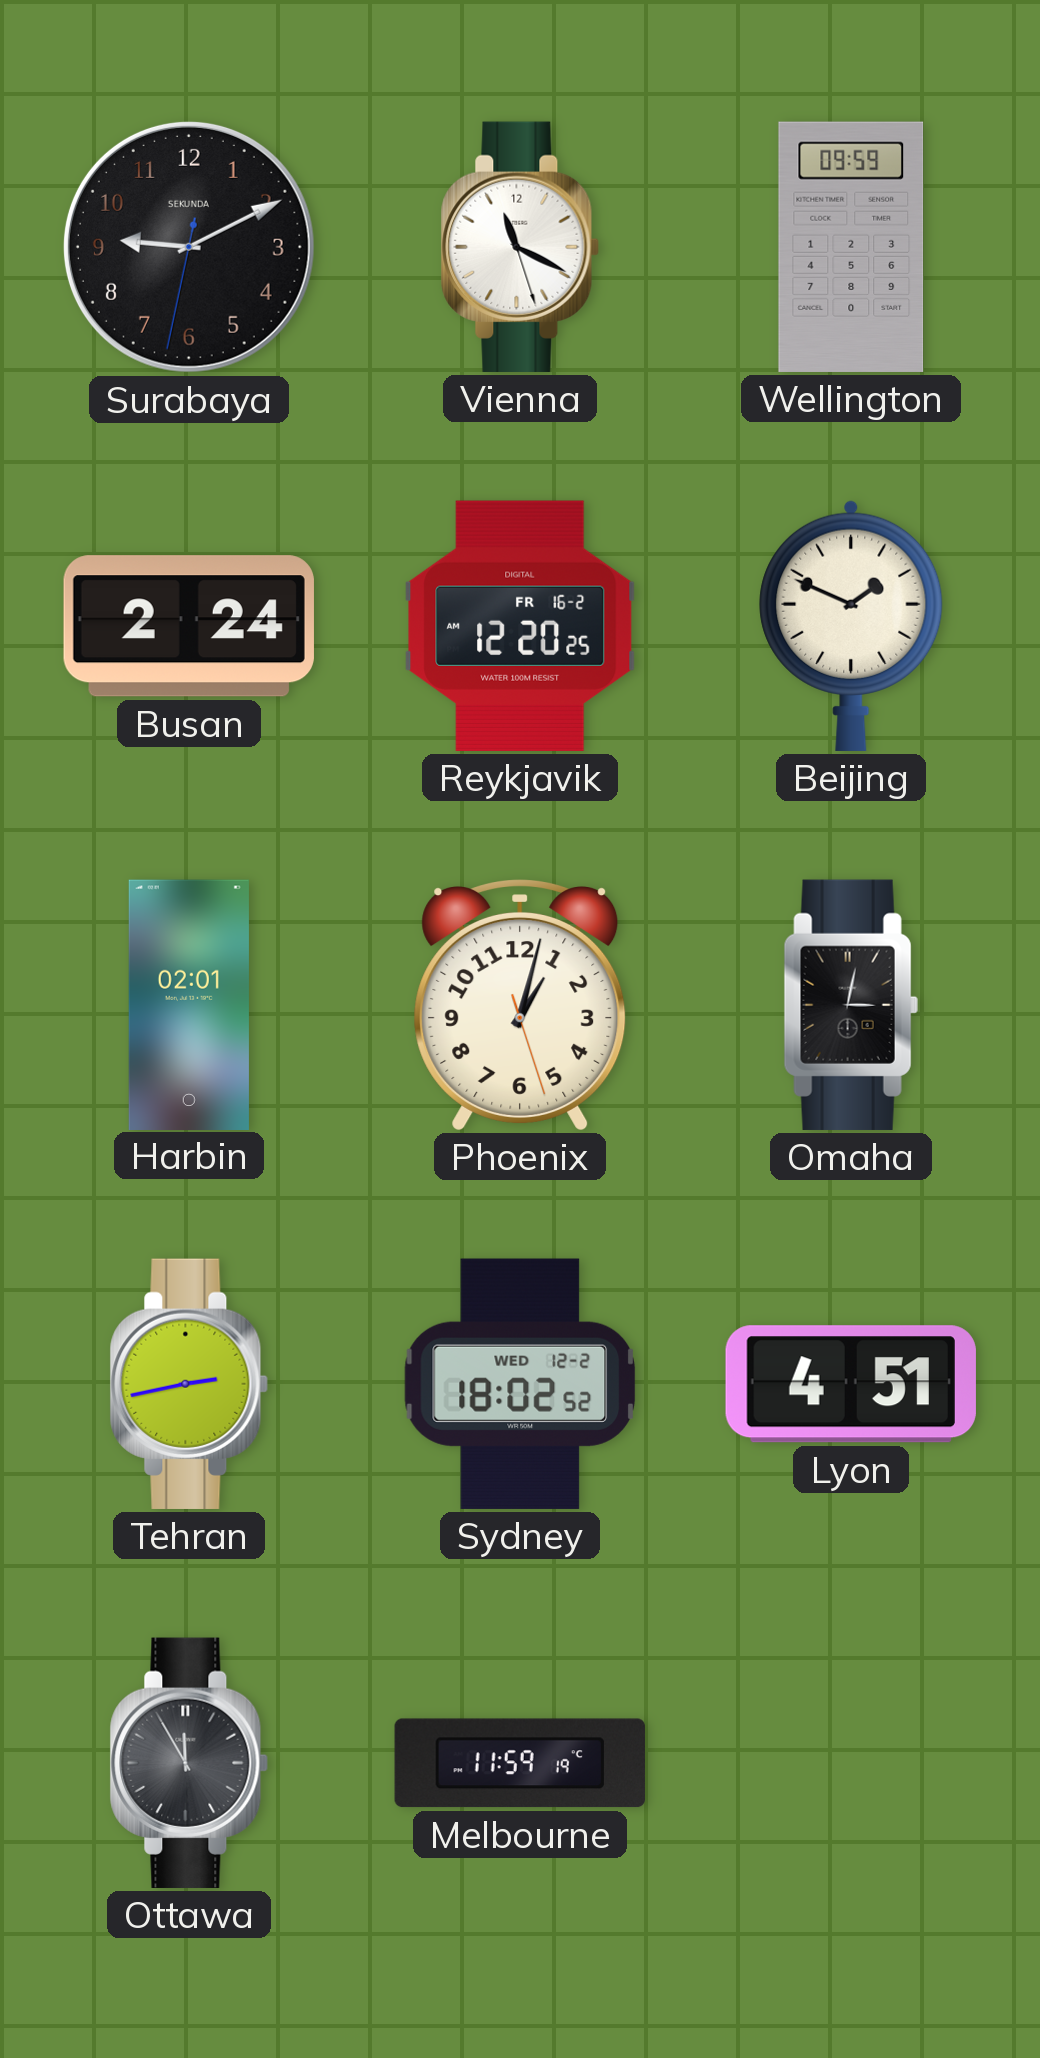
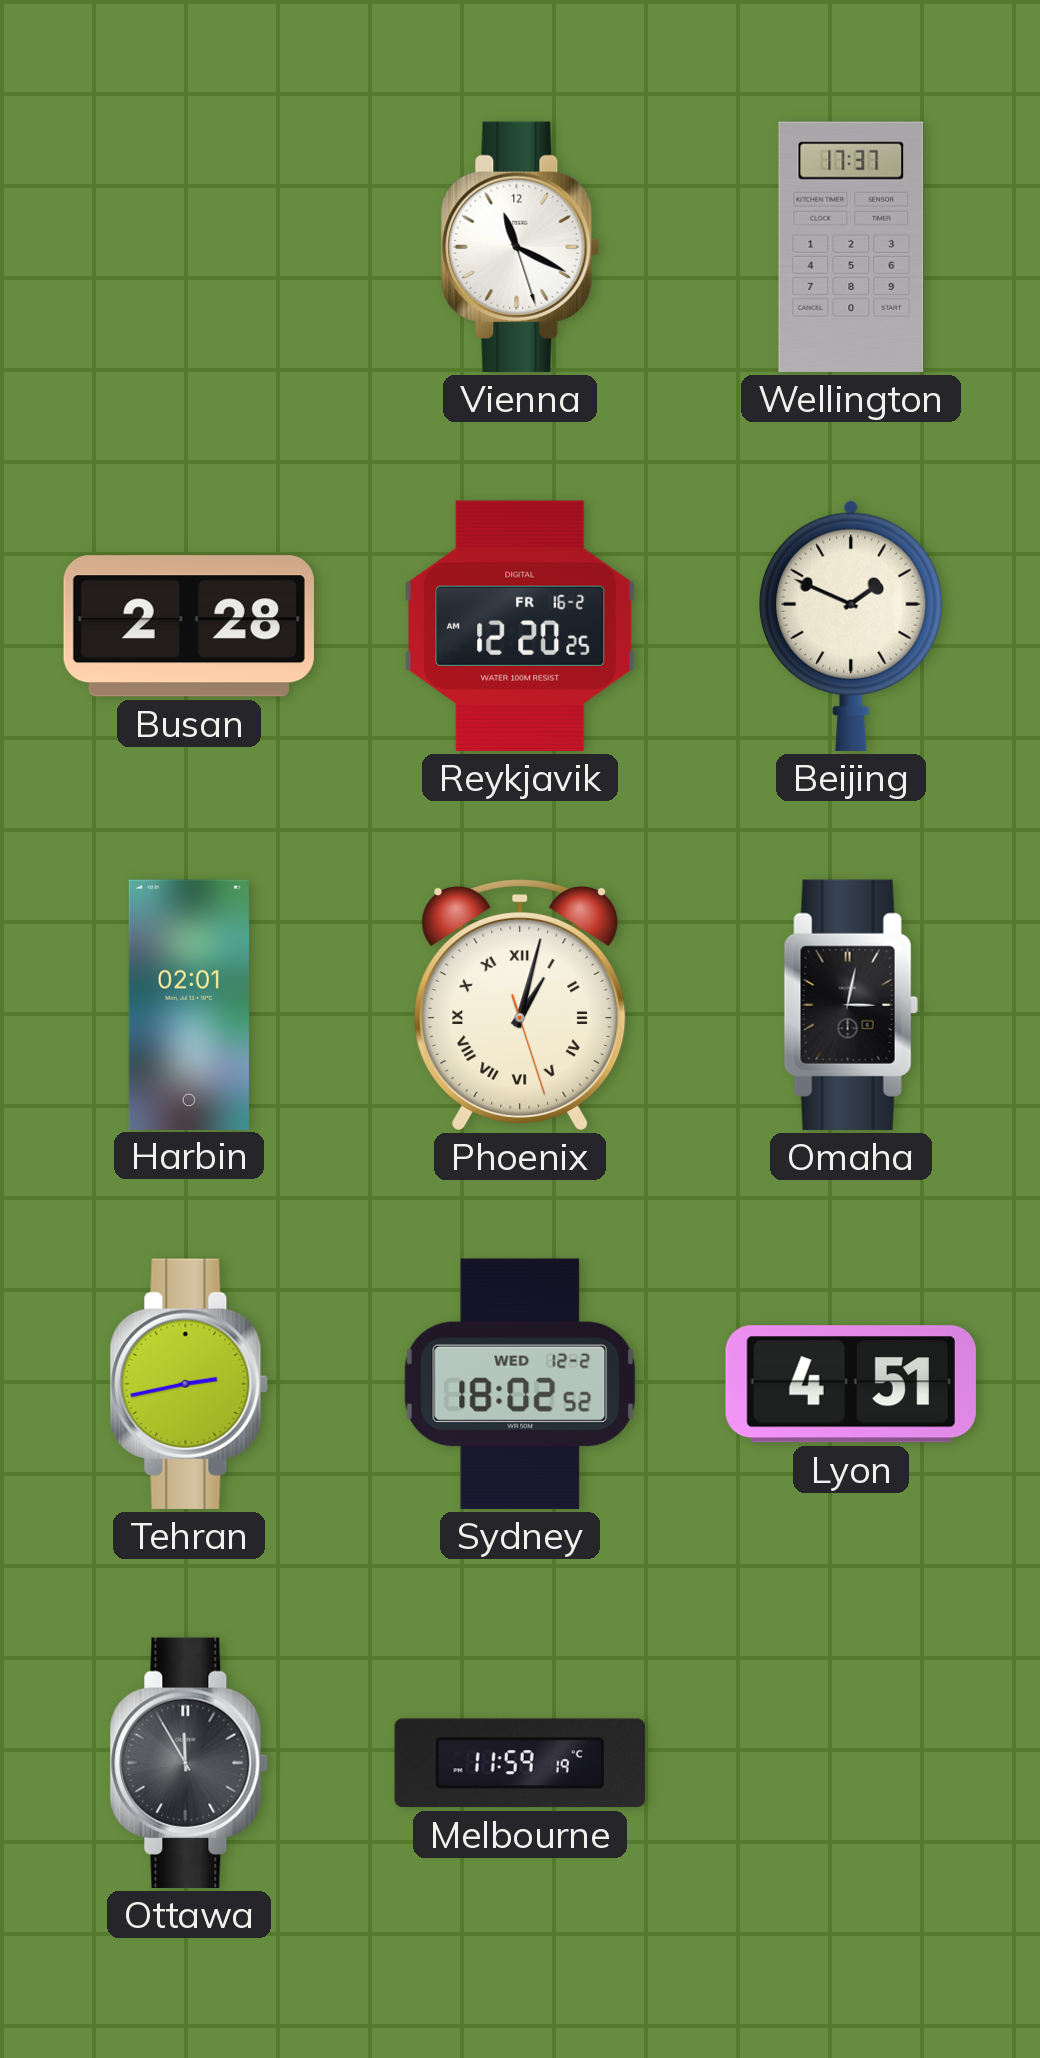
Surabaya: 9:10 -> none (189, 247)
Wellington: 09:59 -> 17:37 (851, 247)
Busan: 2:24 -> 2:28 (189, 626)
Phoenix numerals: Arabic -> Roman (520, 1005)
